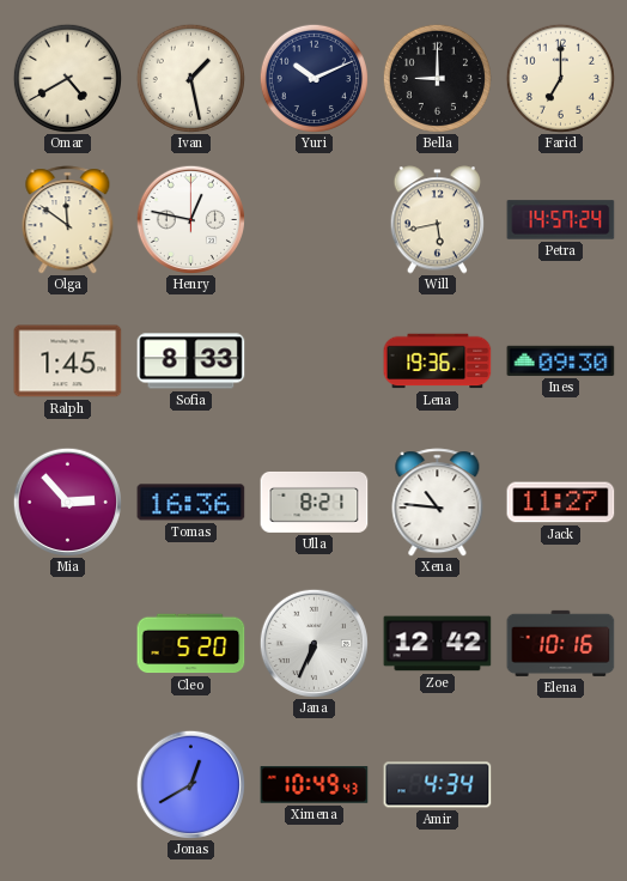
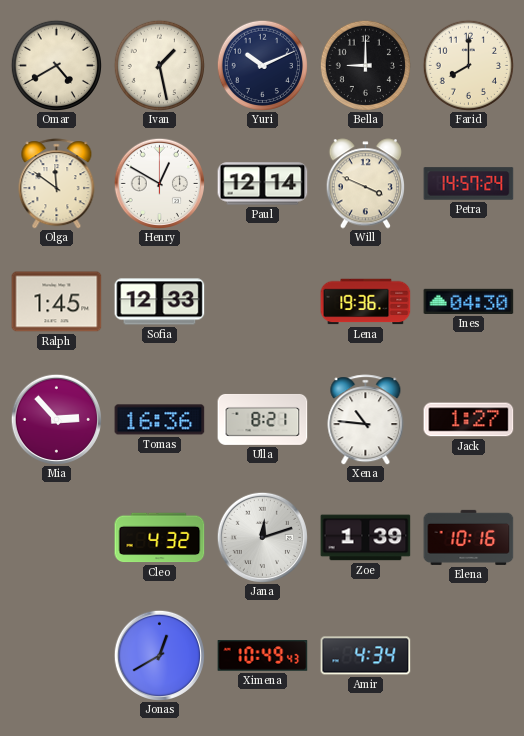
Farid: 7:00 -> 8:00 (468, 65)
Henry: 12:47 -> 12:50 (159, 183)
Paul: none -> 12:14 (263, 184)
Will: 5:43 -> 3:49 (365, 184)
Sofia: 8:33 -> 12:33 (160, 302)
Ines: 09:30 -> 04:30 (469, 301)
Jack: 11:27 -> 1:27 (469, 420)
Cleo: 5:20 -> 4:32 (160, 538)
Jana: 6:34 -> 12:12 (262, 537)
Zoe: 12:42 -> 1:39 (366, 538)
